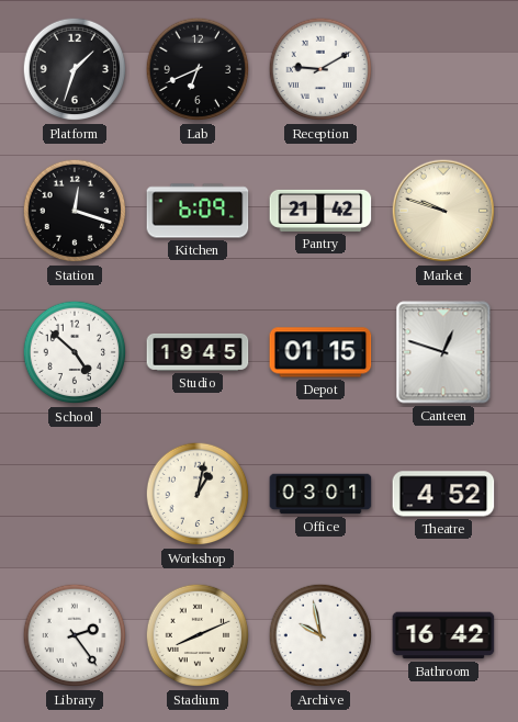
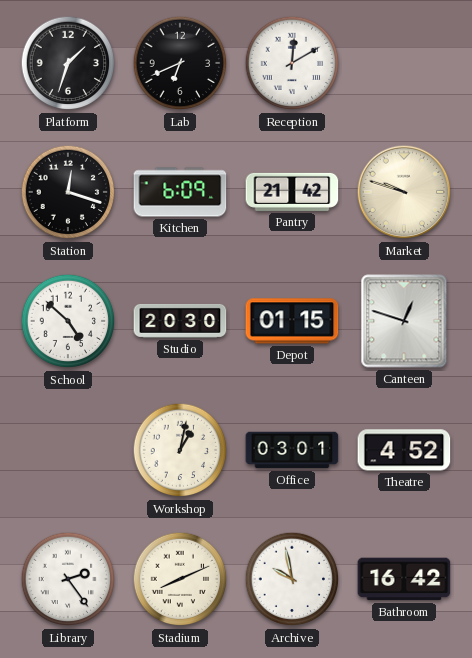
Reception: 9:10 -> 12:10 (292, 63)
Studio: 19:45 -> 20:30 (180, 321)
